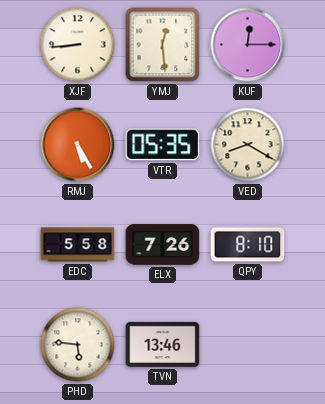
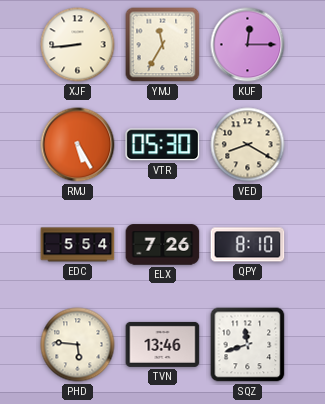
YMJ: 12:29 -> 11:35 (163, 45)
VTR: 05:35 -> 05:30 (163, 145)
EDC: 5:58 -> 5:54 (78, 245)
SQZ: none -> 11:42 (248, 345)
